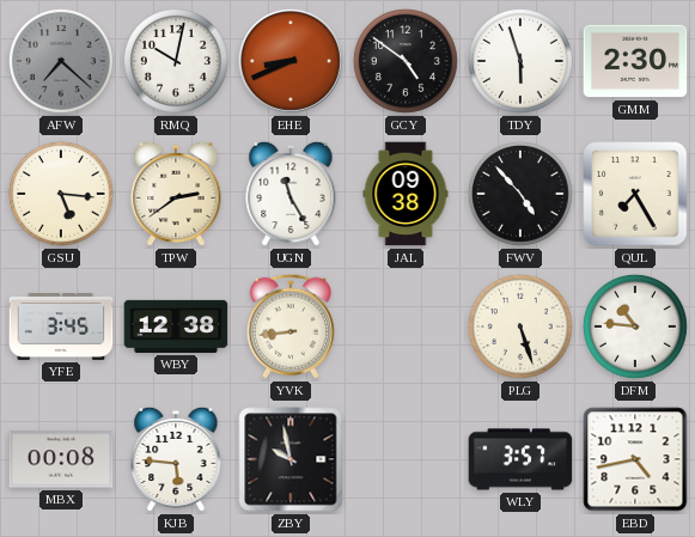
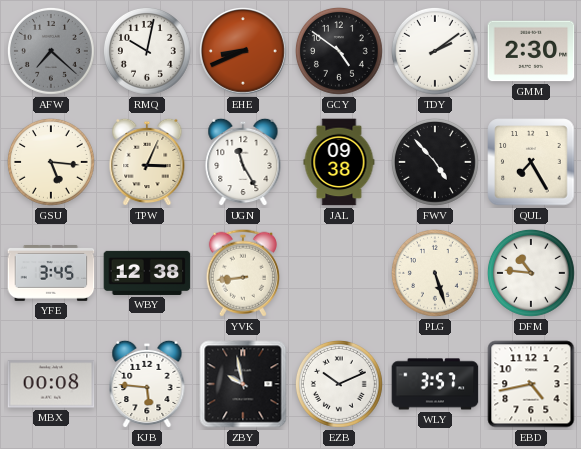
TDY: 5:57 -> 2:09 (435, 51)
TPW: 2:39 -> 3:04 (147, 162)
EZB: none -> 10:11 (339, 384)
